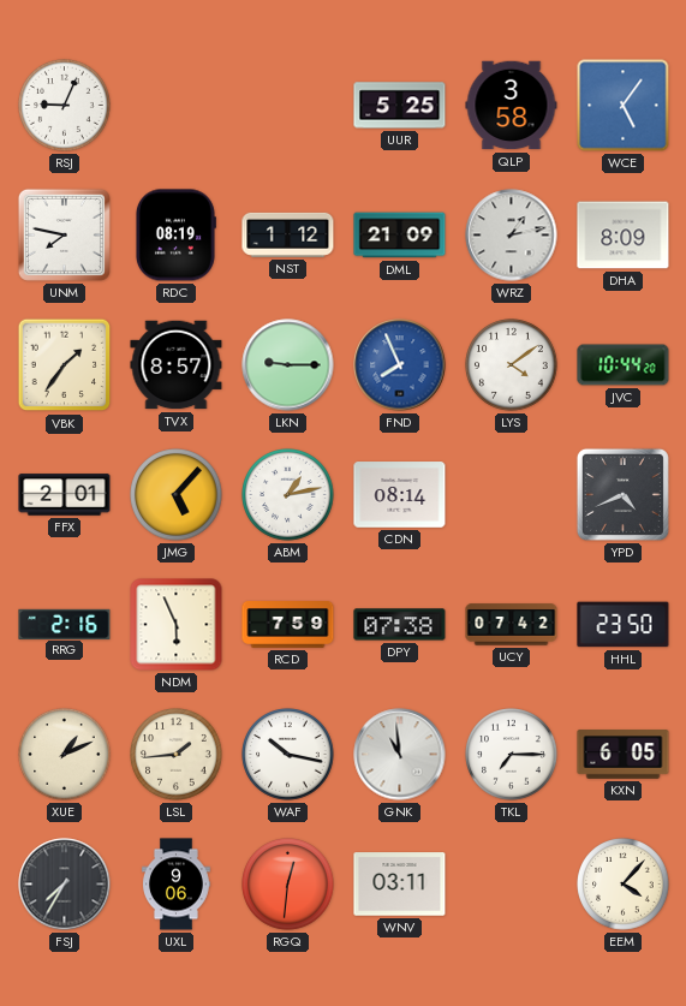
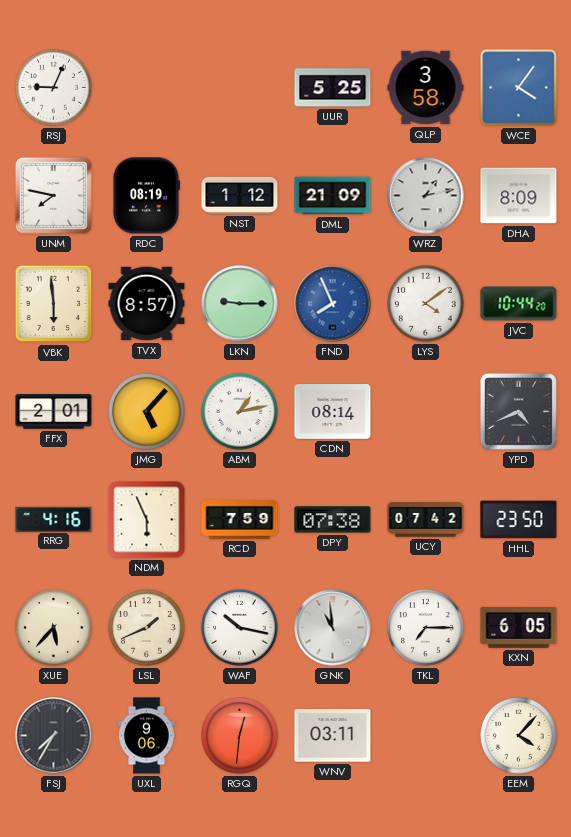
WCE: 5:06 -> 4:06 (519, 88)
VBK: 1:36 -> 5:59 (54, 304)
RRG: 2:16 -> 4:16 (54, 519)
XUE: 1:11 -> 5:37 (54, 628)
LSL: 1:44 -> 1:41 (147, 628)
